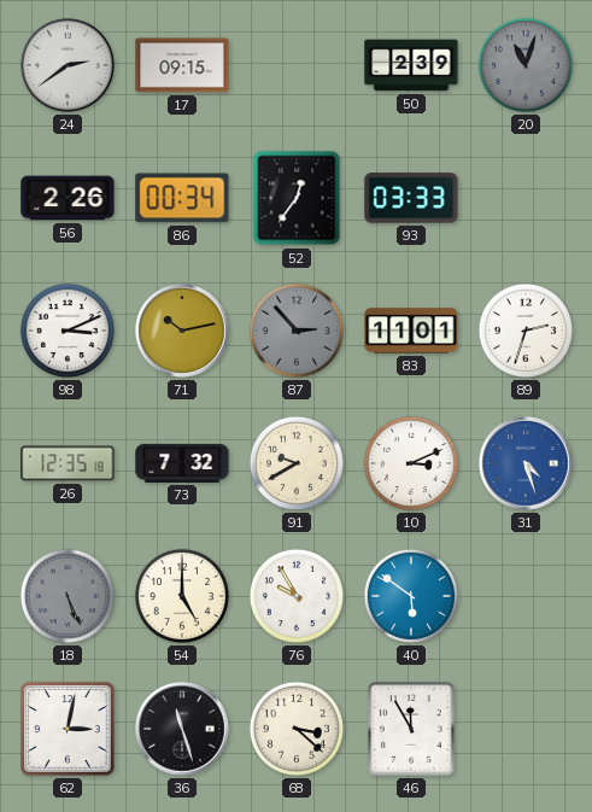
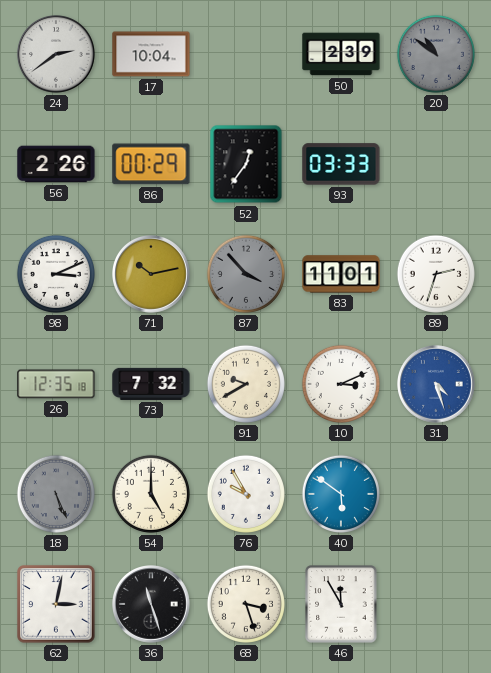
17: 09:15 -> 10:04 (151, 54)
20: 11:03 -> 10:51 (436, 54)
86: 00:34 -> 00:29 (151, 164)
87: 2:53 -> 3:53 (246, 274)
68: 3:22 -> 3:27 (246, 604)
